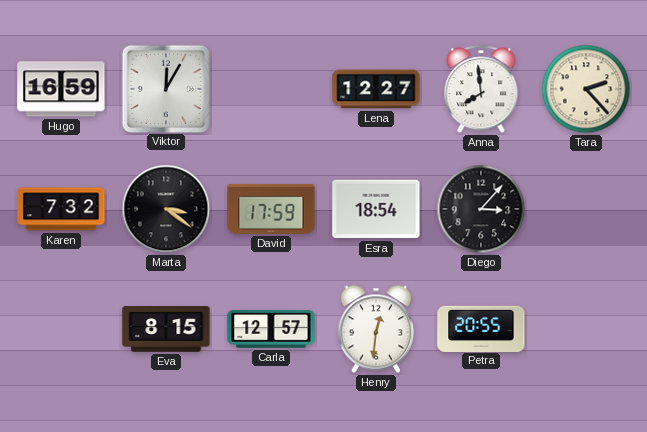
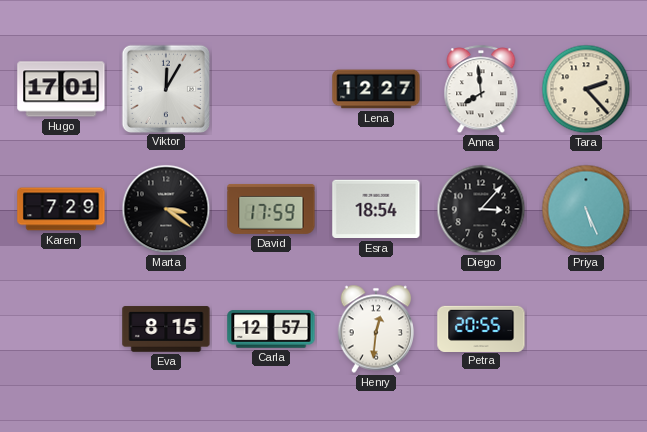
Hugo: 16:59 -> 17:01 (61, 89)
Karen: 7:32 -> 7:29 (61, 209)
Priya: none -> 5:26 (586, 209)
